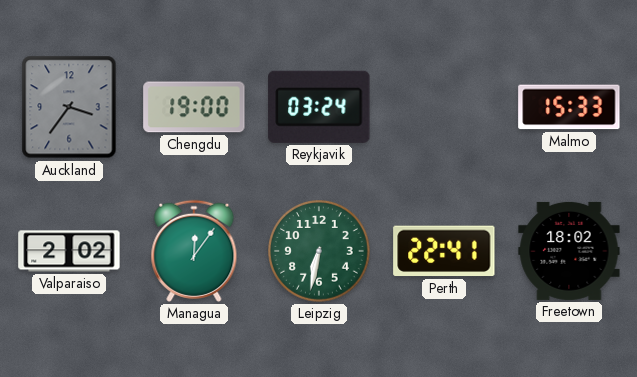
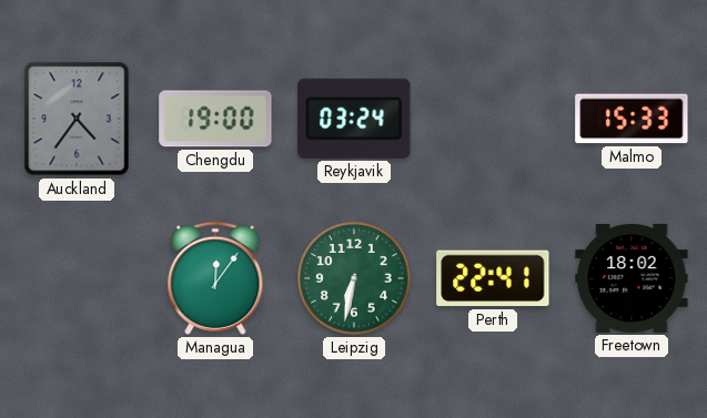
Auckland: 3:36 -> 4:36 (77, 119)
Valparaiso: 2:02 -> none (69, 251)
